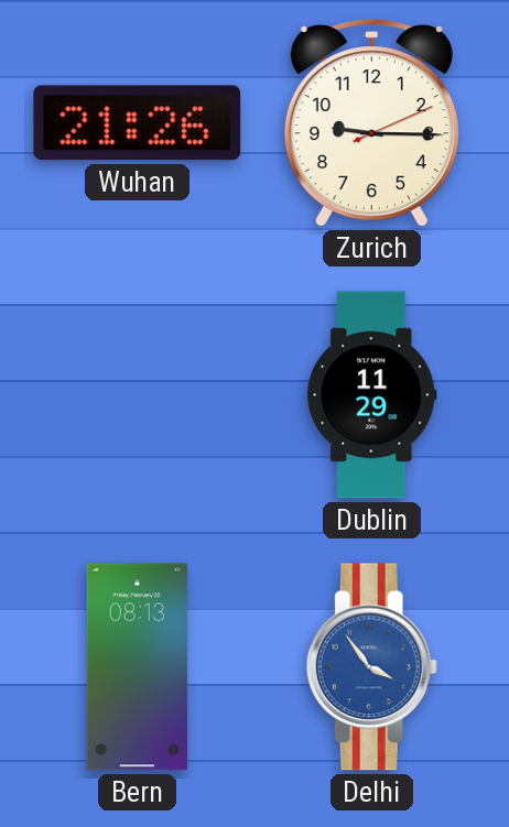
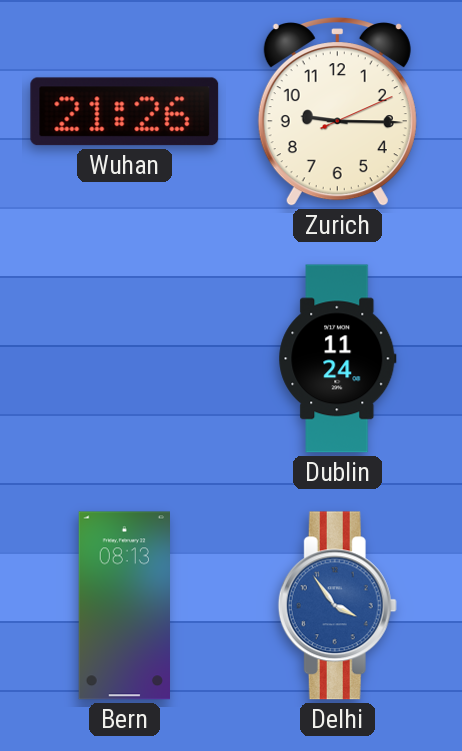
Dublin: 11:29 -> 11:24 (338, 359)
